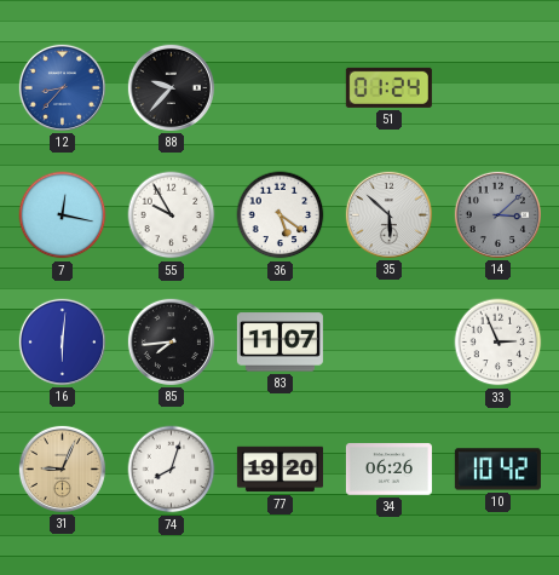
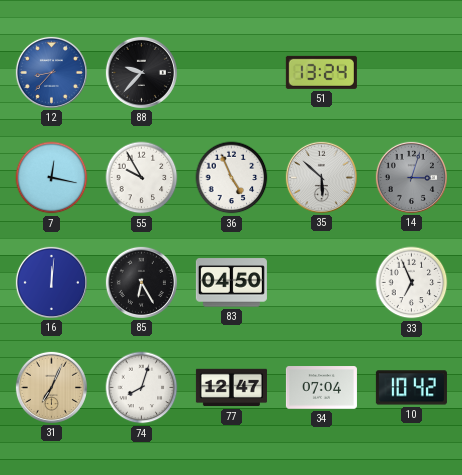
51: 01:24 -> 13:24 (321, 72)
36: 5:21 -> 4:56 (232, 178)
14: 3:08 -> 3:03 (411, 177)
16: 6:01 -> 12:01 (51, 282)
85: 7:44 -> 6:25 (141, 282)
83: 11:07 -> 04:50 (231, 283)
33: 2:56 -> 6:56 (412, 283)
31: 9:04 -> 7:04 (51, 387)
77: 19:20 -> 12:47 (231, 388)
34: 06:26 -> 07:04 (321, 388)
